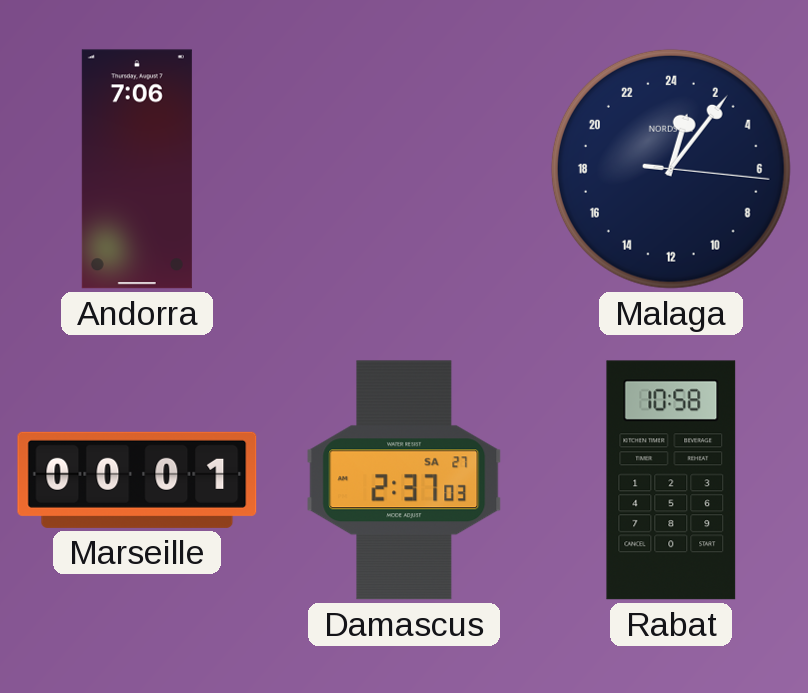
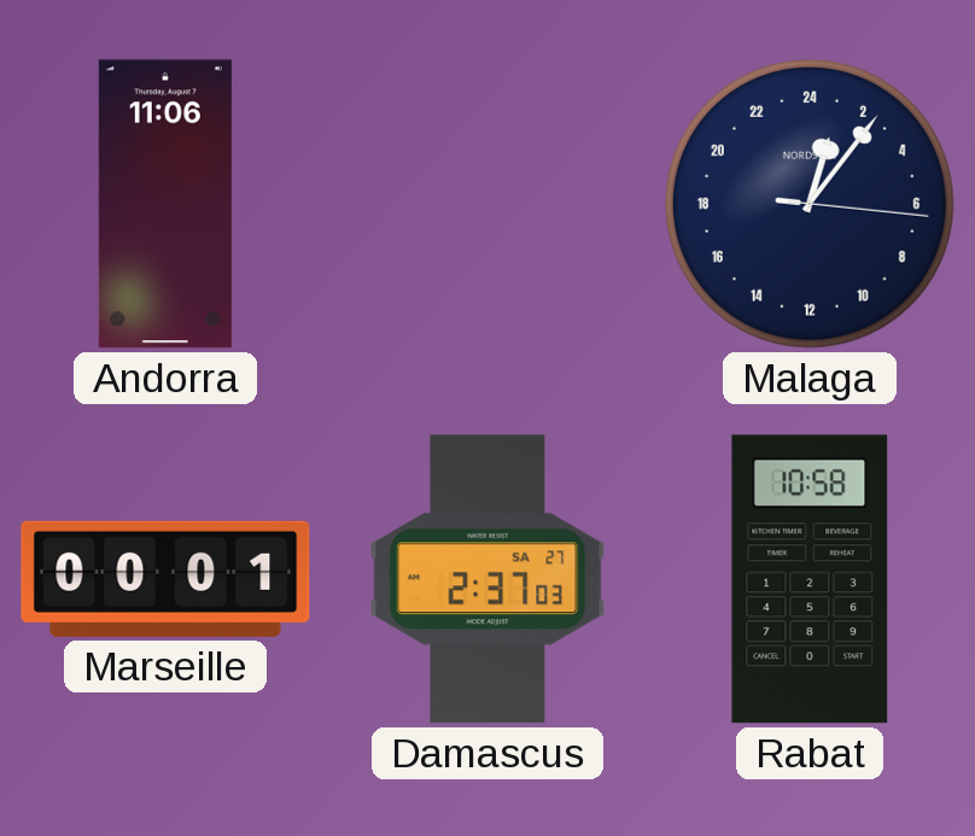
Andorra: 7:06 -> 11:06 (165, 204)
